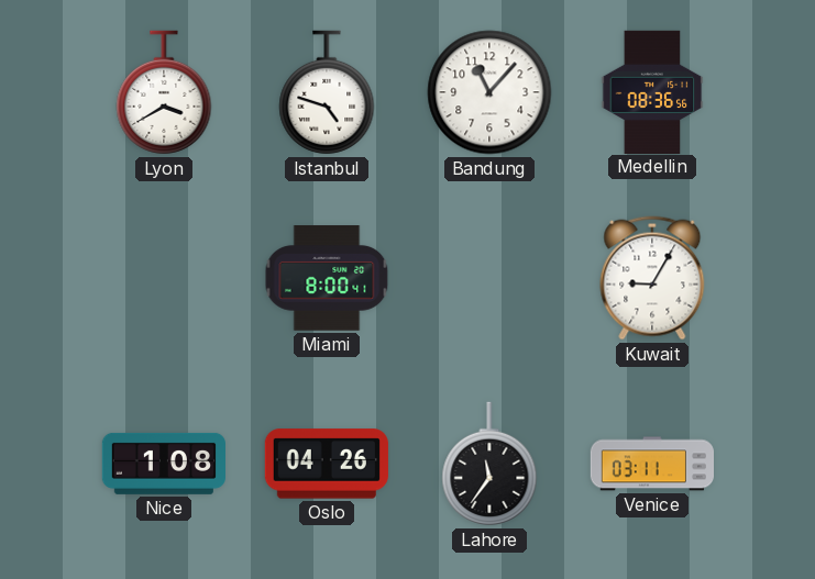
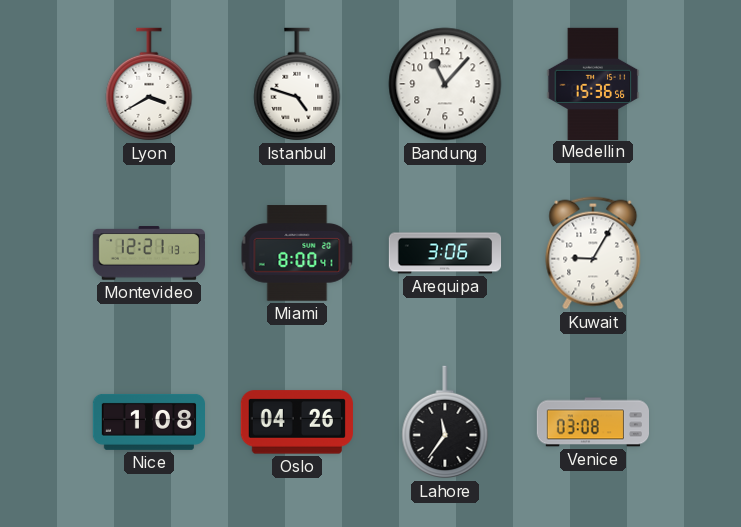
Medellin: 08:36 -> 15:36 (593, 83)
Montevideo: none -> 12:21 (149, 253)
Arequipa: none -> 3:06 (445, 253)
Venice: 03:11 -> 03:08 (592, 422)
